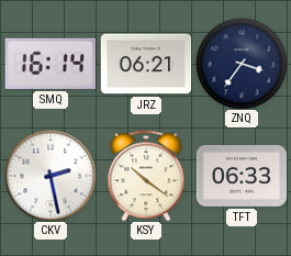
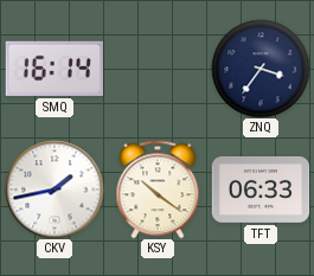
JRZ: 06:21 -> none (146, 64)
CKV: 2:28 -> 1:43 (55, 190)
